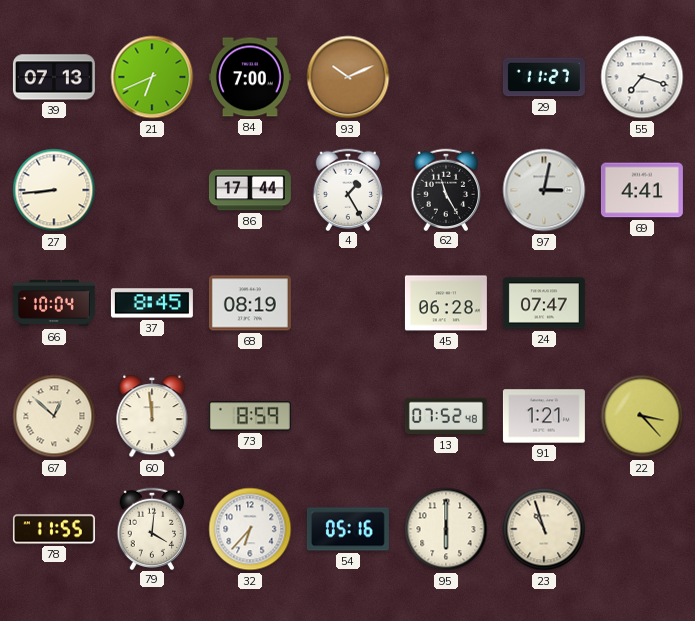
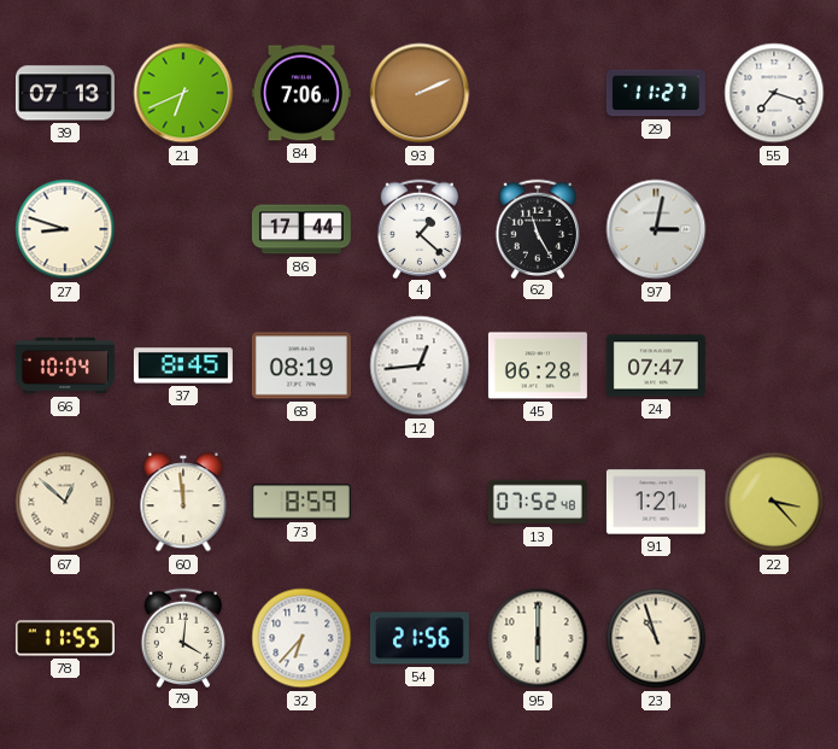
84: 7:00 -> 7:06 (301, 93)
93: 10:11 -> 2:11 (420, 93)
27: 8:44 -> 8:48 (65, 229)
4: 1:25 -> 1:22 (420, 228)
69: 4:41 -> none (642, 190)
12: none -> 12:44 (420, 365)
54: 05:16 -> 21:56 (420, 638)
